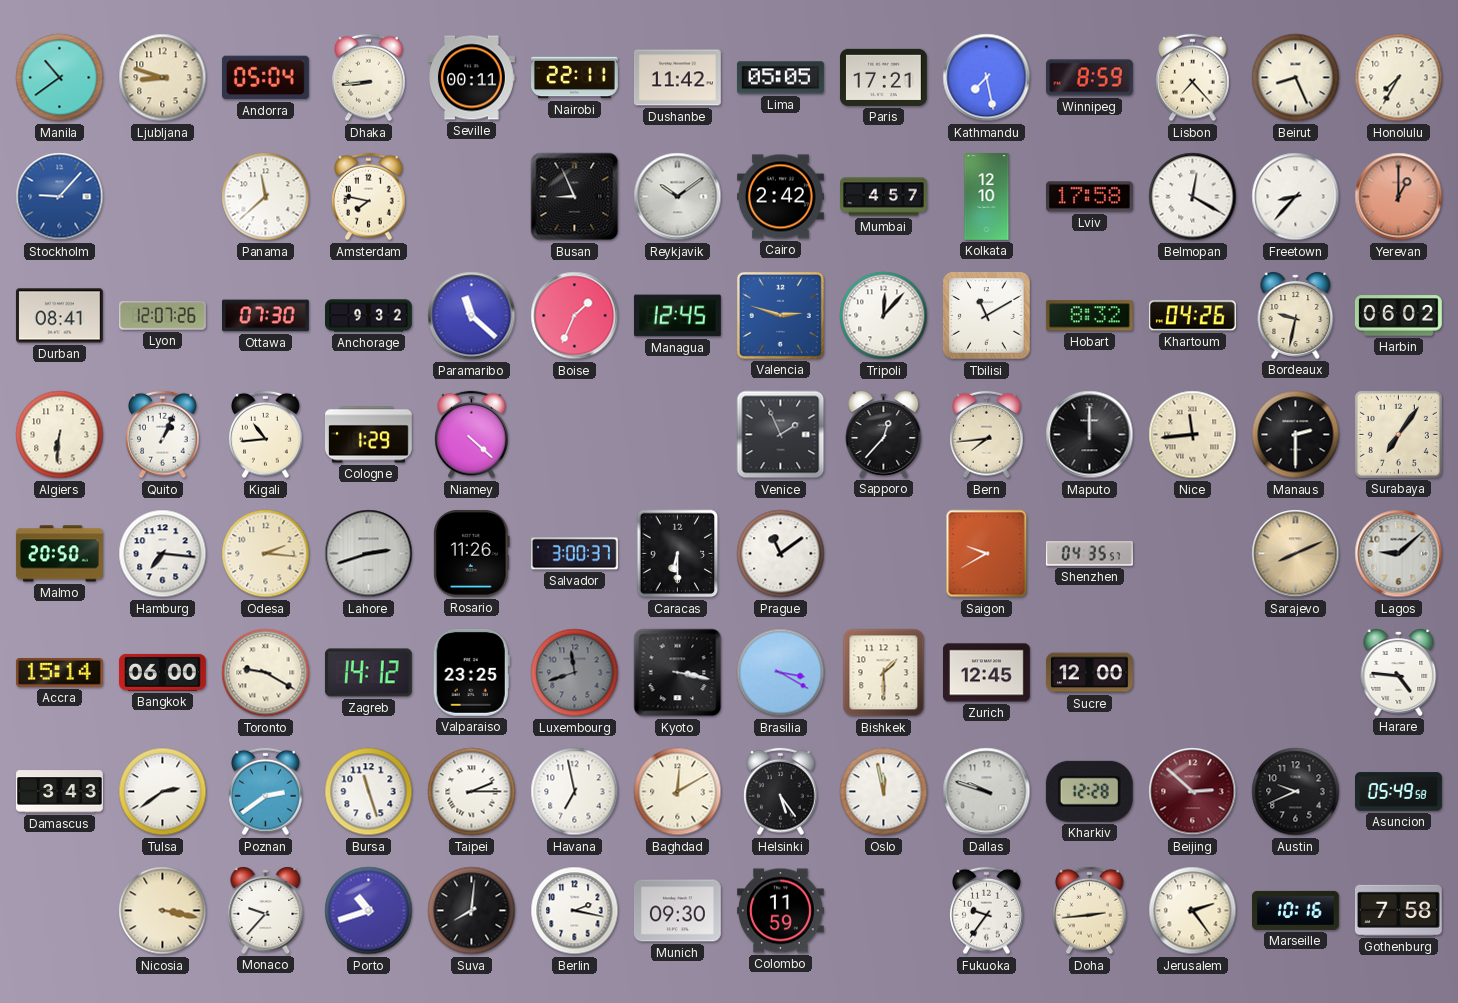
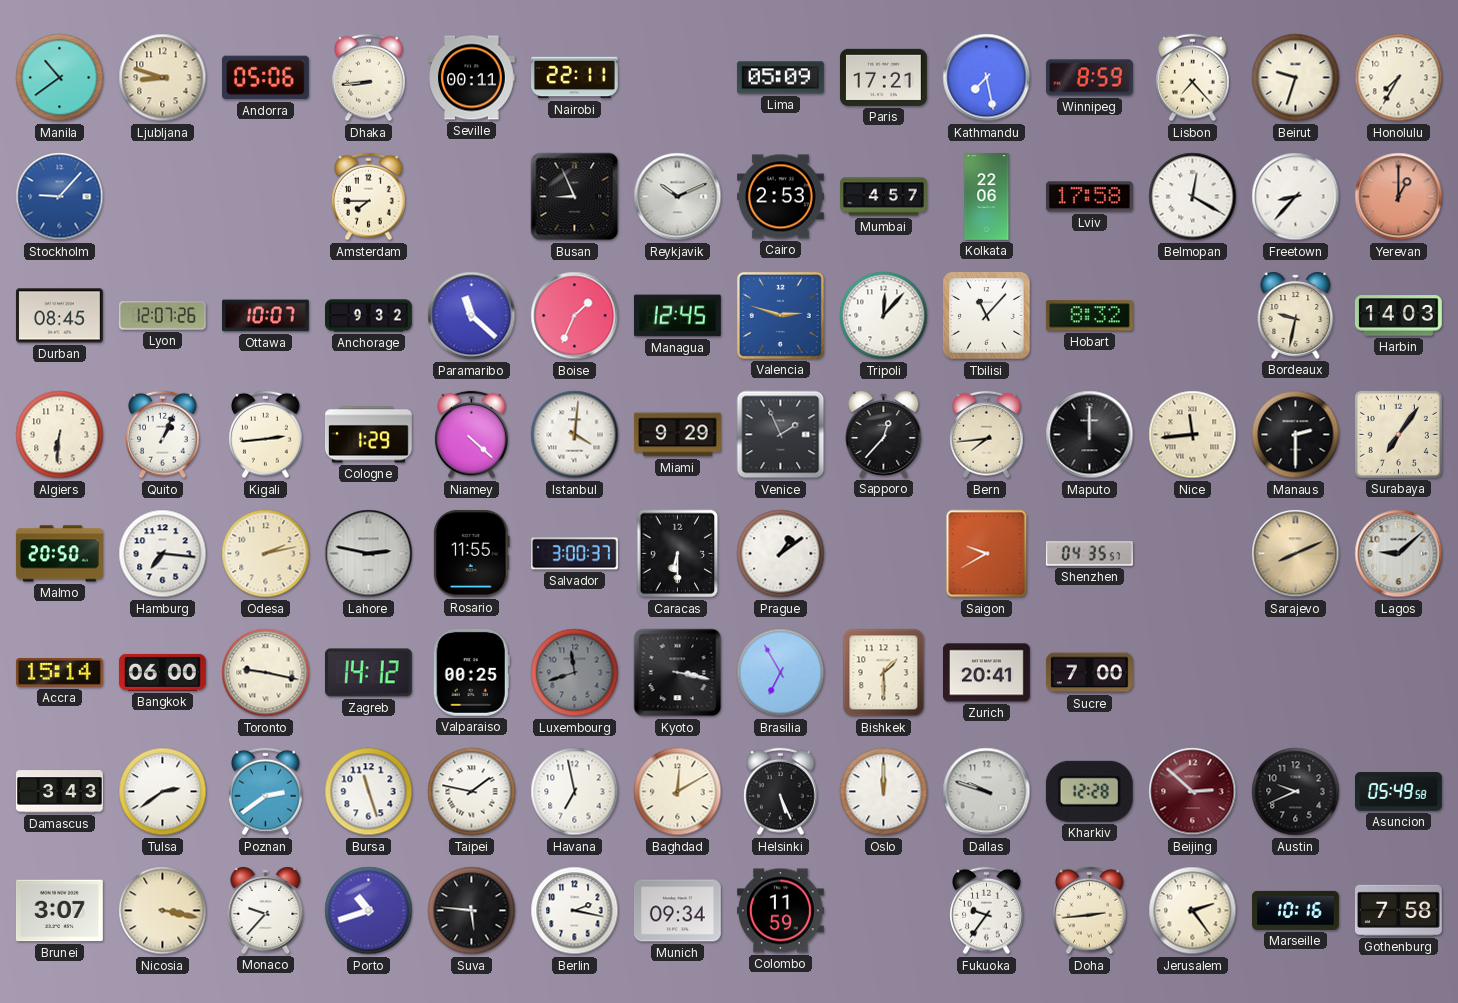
Andorra: 05:04 -> 05:06 (265, 78)
Dushanbe: 11:42 -> none (677, 78)
Lima: 05:05 -> 05:09 (780, 78)
Beirut: 8:26 -> 9:33 (1296, 78)
Panama: 11:38 -> none (266, 197)
Amsterdam: 7:47 -> 7:45 (369, 197)
Reykjavik: 10:09 -> 10:11 (678, 197)
Cairo: 2:42 -> 2:53 (781, 197)
Kolkata: 12:10 -> 22:06 (987, 197)
Durban: 08:41 -> 08:45 (59, 316)
Ottawa: 07:30 -> 10:07 (266, 316)
Tbilisi: 11:10 -> 11:07 (987, 316)
Khartoum: 04:26 -> none (1192, 316)
Harbin: 06:02 -> 14:03 (1398, 316)
Kigali: 10:44 -> 2:44 (266, 435)
Istanbul: none -> 4:01 (575, 435)
Miami: none -> 9:29 (677, 435)
Odesa: 2:16 -> 2:13 (266, 554)
Lahore: 2:42 -> 2:47 (369, 554)
Rosario: 11:26 -> 11:55 (472, 553)
Prague: 11:09 -> 1:09 (781, 554)
Toronto: 9:20 -> 9:17 (266, 673)
Valparaiso: 23:25 -> 00:25 (471, 672)
Brasilia: 3:20 -> 6:55 (781, 673)
Zurich: 12:45 -> 20:41 (987, 673)
Sucre: 12:00 -> 7:00 (1090, 673)
Harare: 4:46 -> none (1399, 672)
Taipei: 2:15 -> 1:47 (472, 792)
Helsinki: 5:24 -> 5:26 (781, 792)
Oslo: 11:58 -> 12:00 (884, 792)
Brunei: none -> 3:07 (59, 911)
Suva: 8:01 -> 5:46 (472, 911)
Munich: 09:30 -> 09:34 (677, 911)
